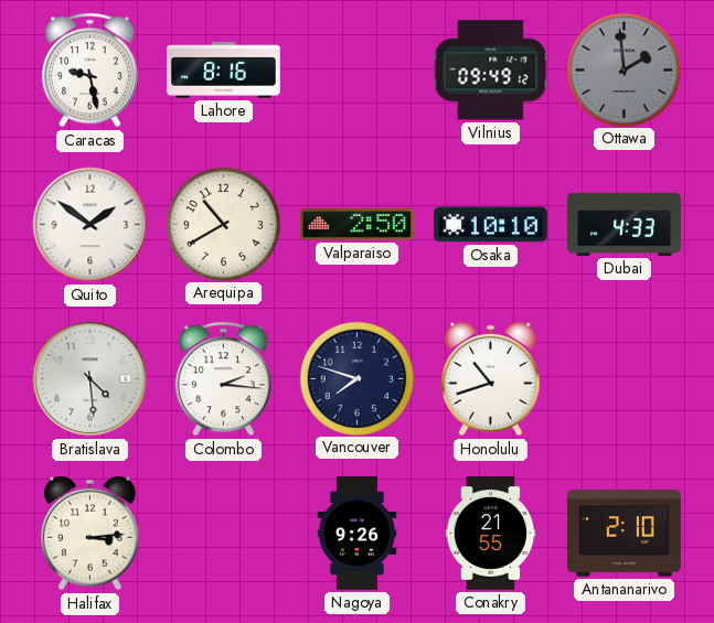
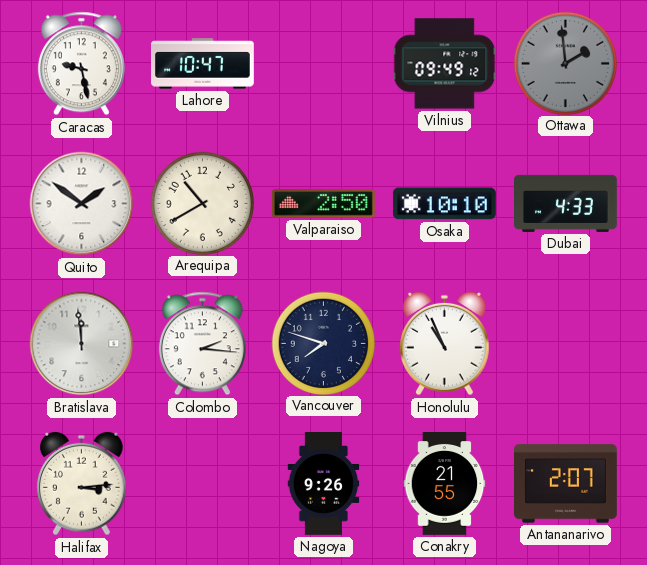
Lahore: 8:16 -> 10:47 (203, 64)
Bratislava: 4:29 -> 11:59 (82, 344)
Honolulu: 10:42 -> 10:56 (445, 344)
Antananarivo: 2:10 -> 2:07 (566, 484)
